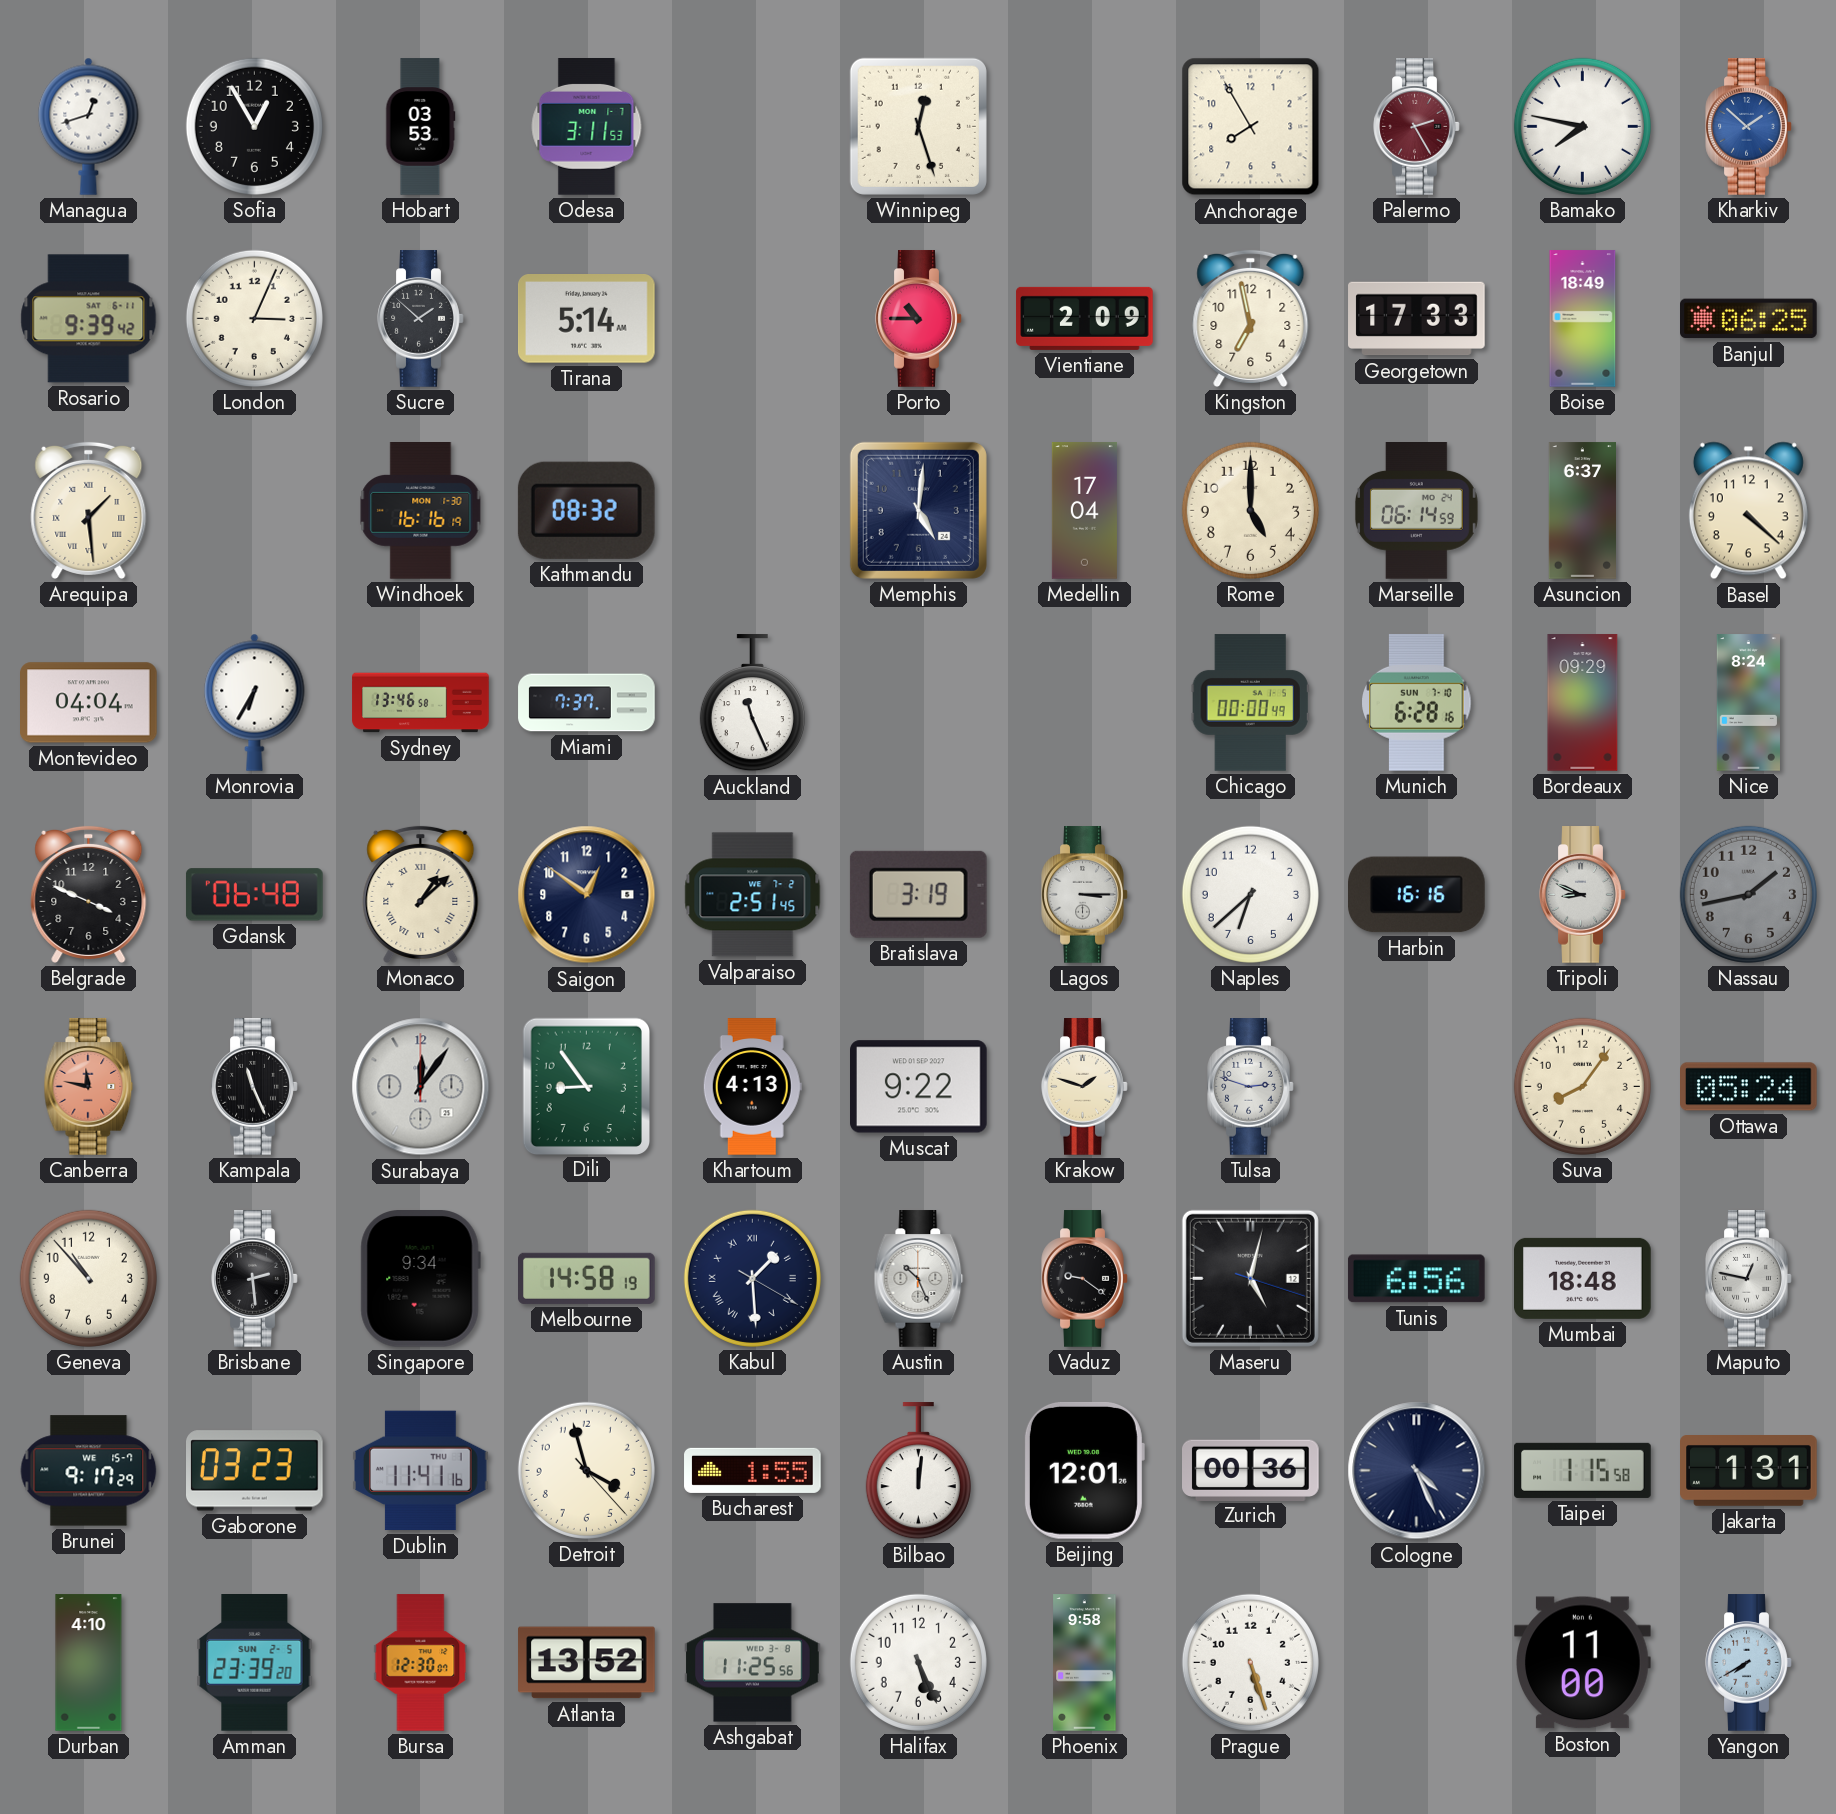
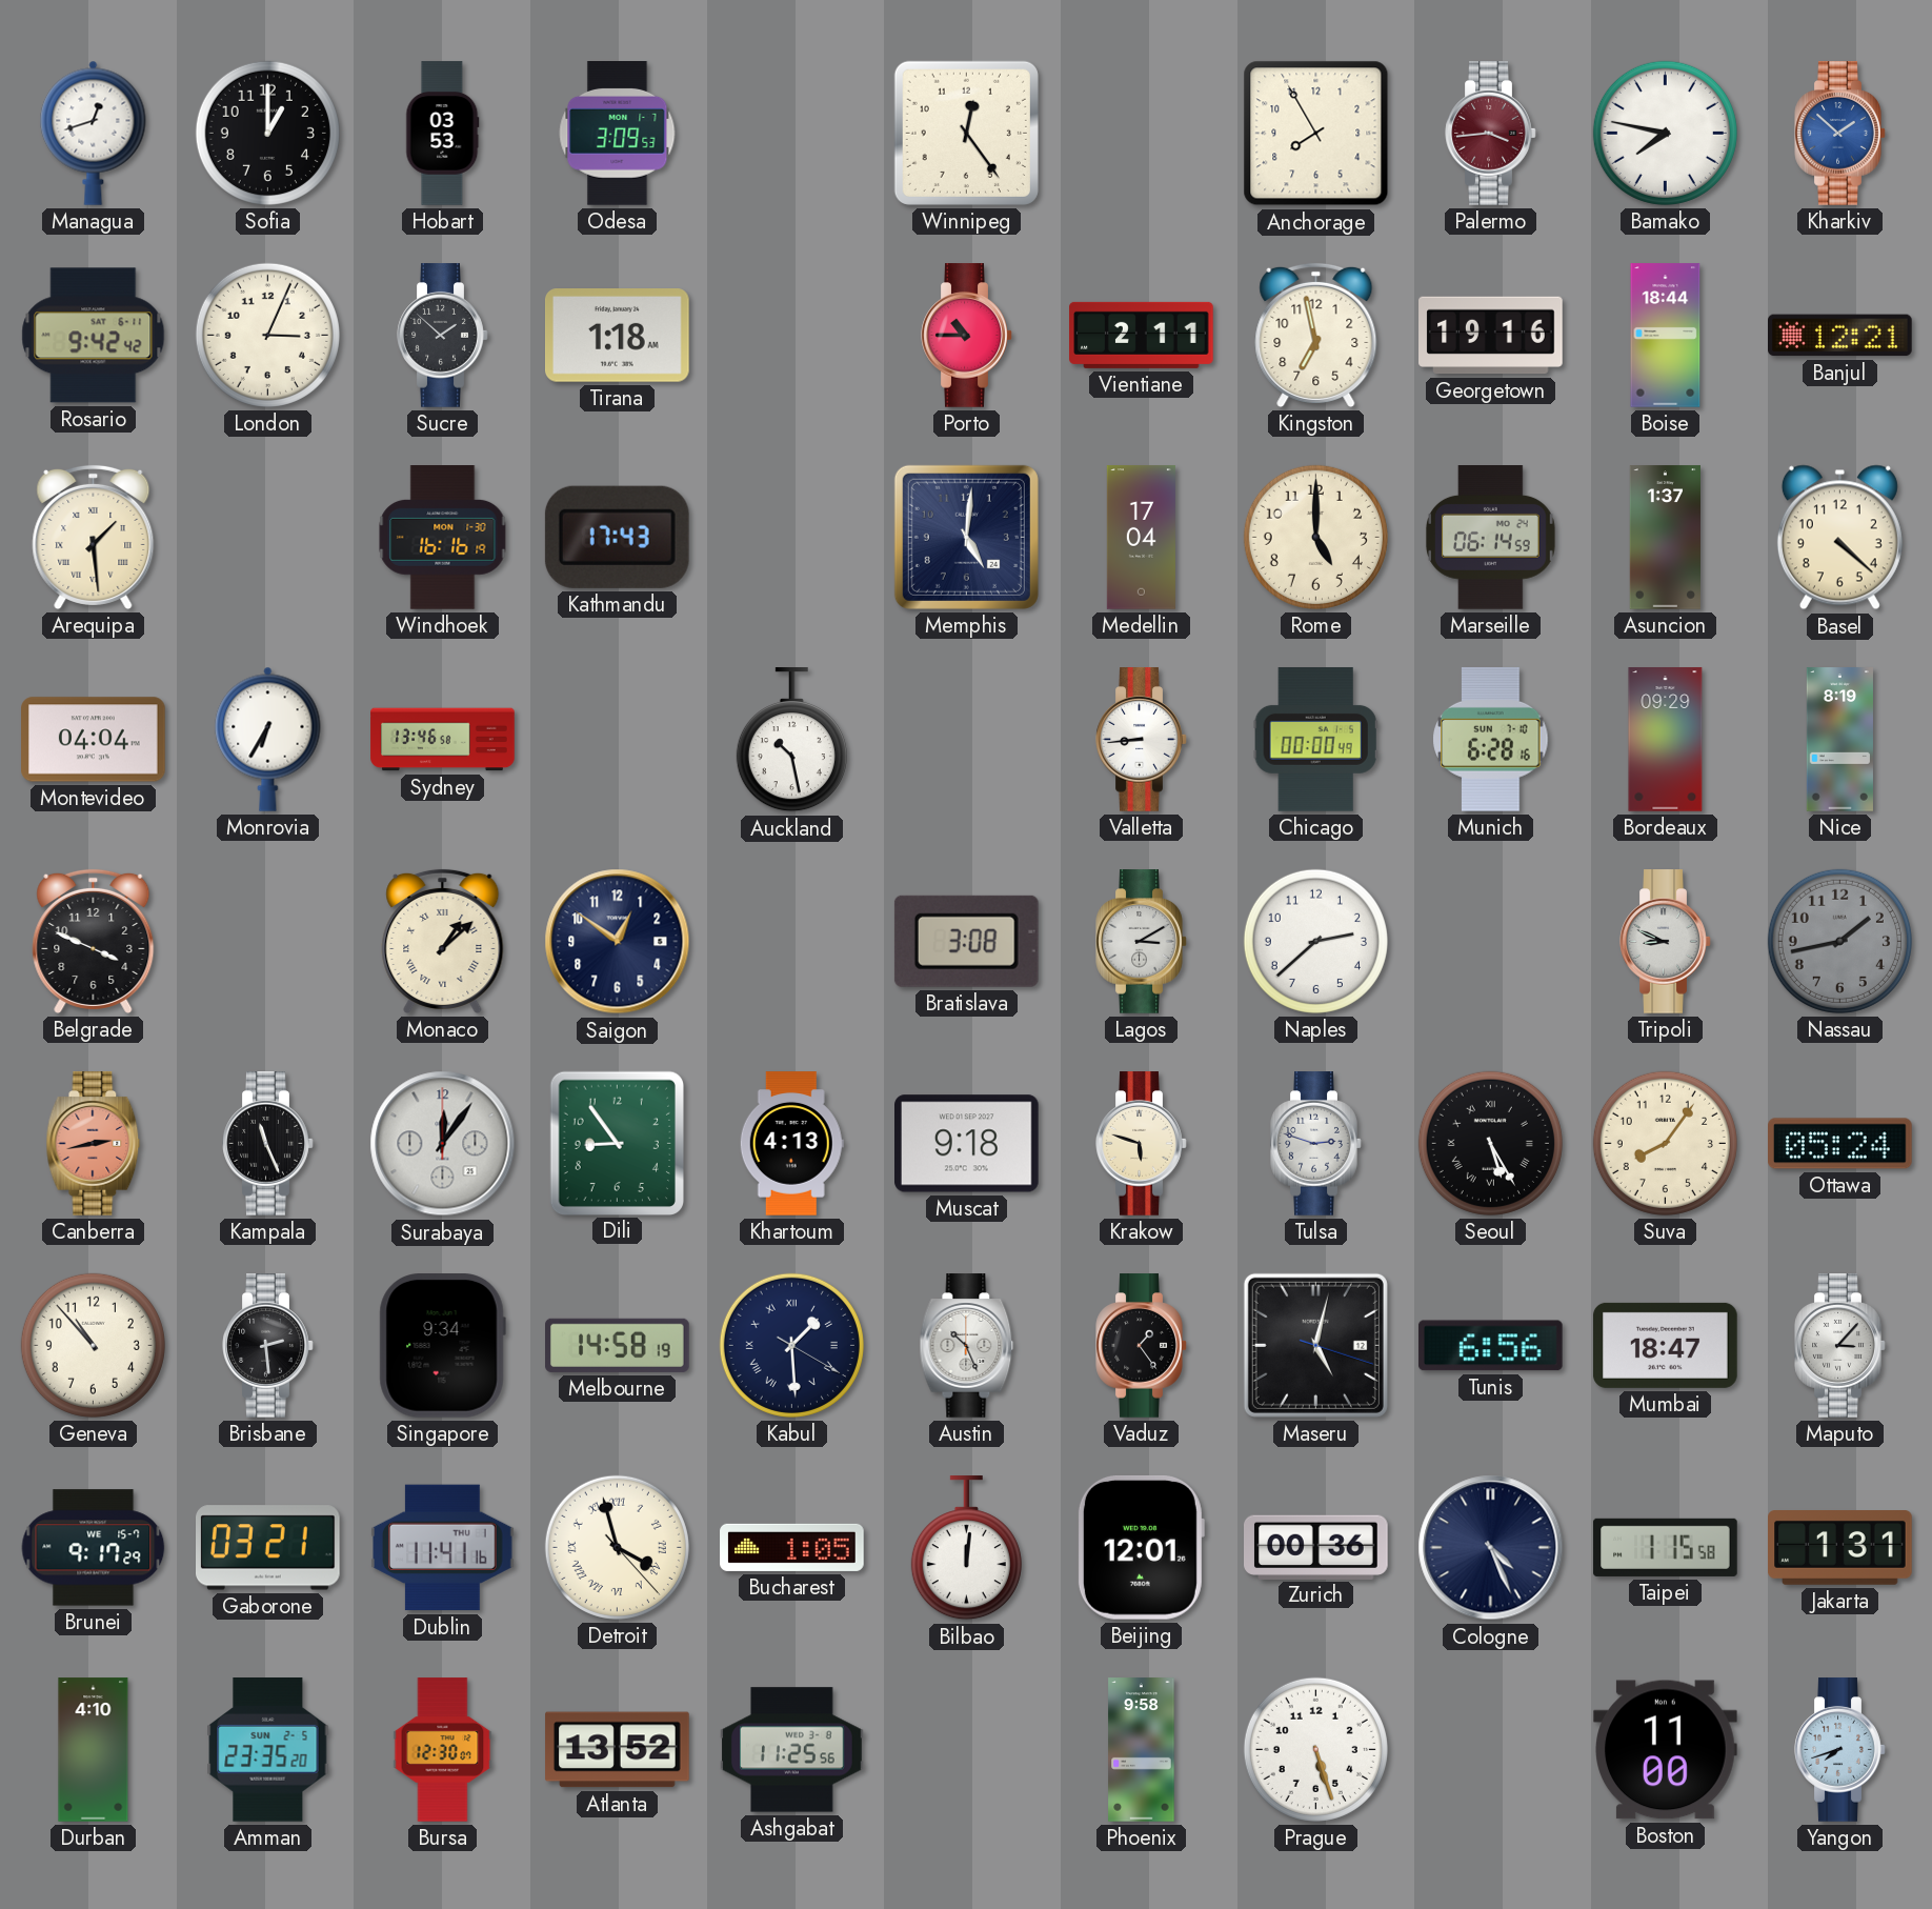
Sofia: 12:55 -> 1:00 (267, 133)
Odesa: 3:11 -> 3:09 (618, 134)
Winnipeg: 12:27 -> 12:24 (966, 133)
Palermo: 2:25 -> 3:44 (1491, 134)
Rosario: 9:39 -> 9:42 (94, 336)
Tirana: 5:14 -> 1:18 (618, 336)
Vientiane: 2:09 -> 2:11 (1142, 335)
Georgetown: 17:33 -> 19:16 (1491, 336)
Boise: 18:49 -> 18:44 (1666, 336)
Banjul: 06:25 -> 12:21 (1840, 336)
Kathmandu: 08:32 -> 17:43 (617, 537)
Asuncion: 6:37 -> 1:37 (1665, 538)
Miami: 7:37 -> none (587, 703)
Auckland: 11:26 -> 10:28 (791, 740)
Valletta: none -> 8:44 (1142, 740)
Nice: 8:24 -> 8:19 (1839, 740)
Gdansk: 06:48 -> none (255, 895)
Valparaiso: 2:51 -> none (753, 895)
Bratislava: 3:19 -> 3:08 (966, 941)
Lagos: 3:15 -> 3:10 (1142, 942)
Naples: 6:38 -> 2:38 (1315, 941)
Harbin: 16:16 -> none (1417, 895)
Canberra: 11:47 -> 2:43 (94, 1144)
Muscat: 9:22 -> 9:18 (967, 1144)
Krakow: 1:48 -> 5:48 (1142, 1144)
Seoul: none -> 5:25 (1490, 1143)
Vaduz: 9:21 -> 1:24 (1142, 1346)
Mumbai: 18:48 -> 18:47 (1666, 1345)
Maputo: 12:47 -> 3:07 (1840, 1346)
Gaborone: 03:23 -> 03:21 (268, 1548)
Detroit numerals: Arabic -> Roman (617, 1547)
Bucharest: 1:55 -> 1:05 (792, 1547)
Amman: 23:39 -> 23:35 (268, 1750)
Halifax: 5:26 -> none (918, 1662)
Yangon: 7:40 -> 7:42 (1840, 1750)
